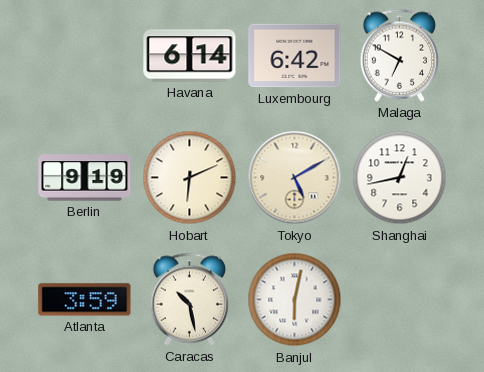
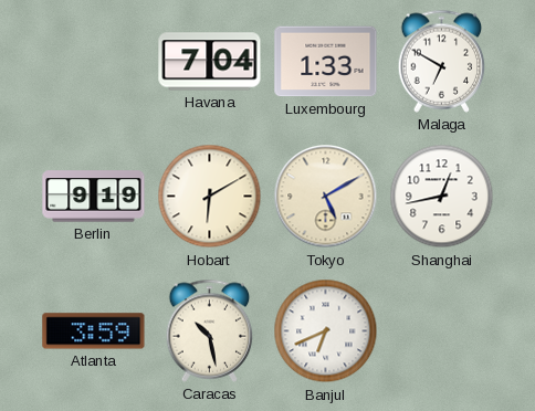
Havana: 6:14 -> 7:04 (210, 62)
Luxembourg: 6:42 -> 1:33 (326, 62)
Hobart: 6:11 -> 6:10 (210, 197)
Banjul: 6:02 -> 6:41 (326, 331)
